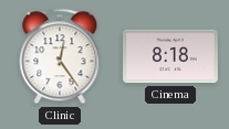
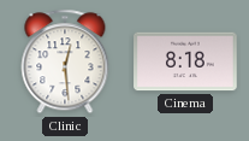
Clinic: 12:24 -> 12:29 (65, 61)
